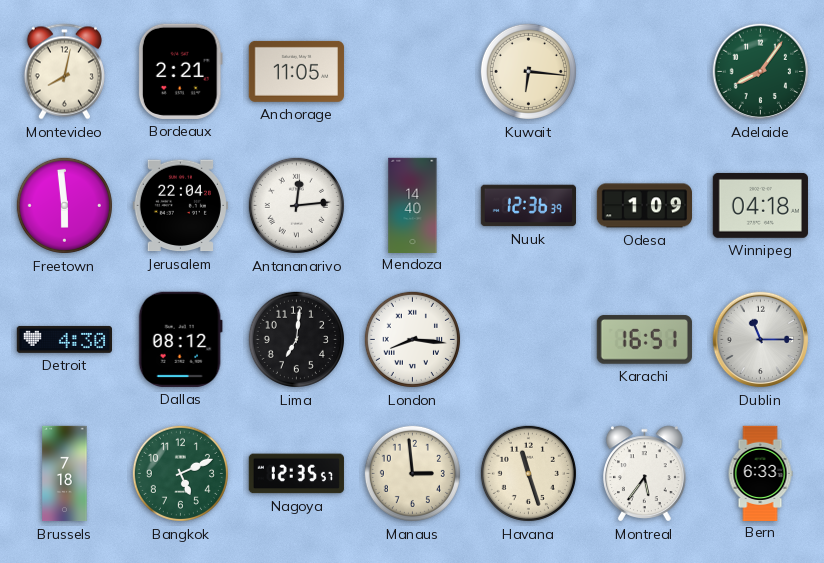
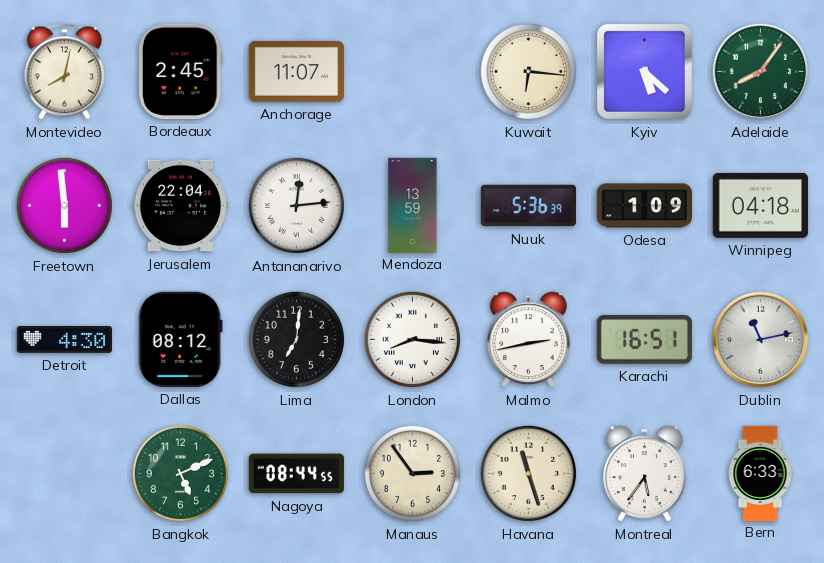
Bordeaux: 2:21 -> 2:45 (180, 71)
Anchorage: 11:05 -> 11:07 (296, 71)
Kyiv: none -> 5:22 (644, 71)
Mendoza: 14:40 -> 13:59 (413, 205)
Nuuk: 12:36 -> 5:36 (528, 206)
Malmo: none -> 2:43 (529, 340)
Dublin: 11:15 -> 11:13 (761, 340)
Brussels: 7:18 -> none (65, 474)
Nagoya: 12:35 -> 08:44 (296, 474)
Manaus: 2:59 -> 2:54 (412, 473)
